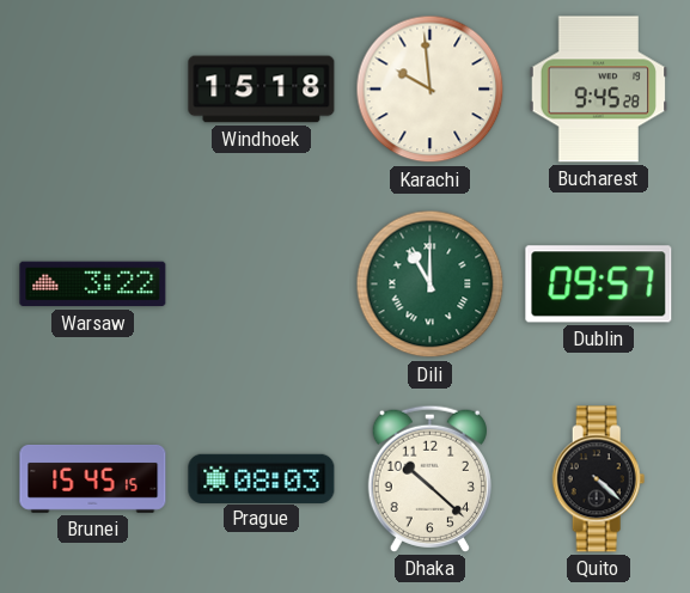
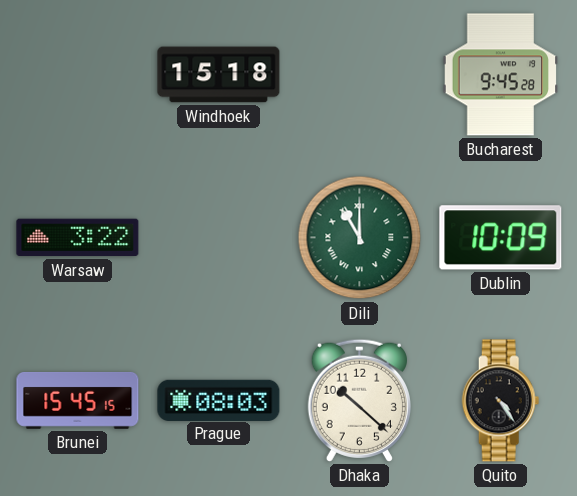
Karachi: 9:59 -> none (431, 90)
Dublin: 09:57 -> 10:09 (501, 238)
Quito: 4:22 -> 4:24 (501, 401)
